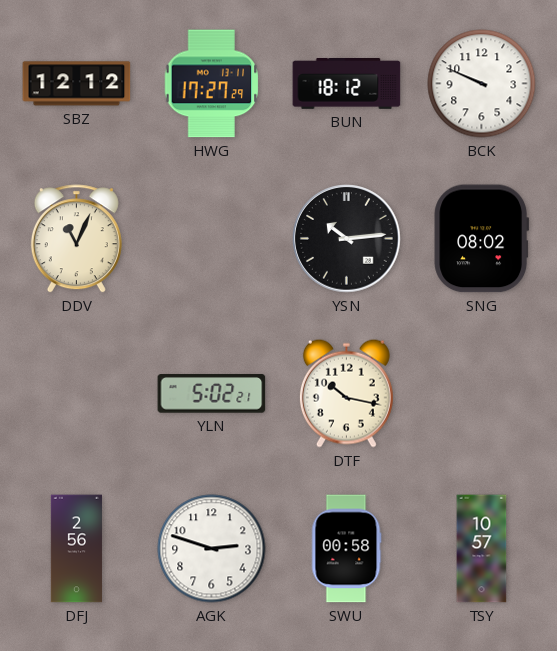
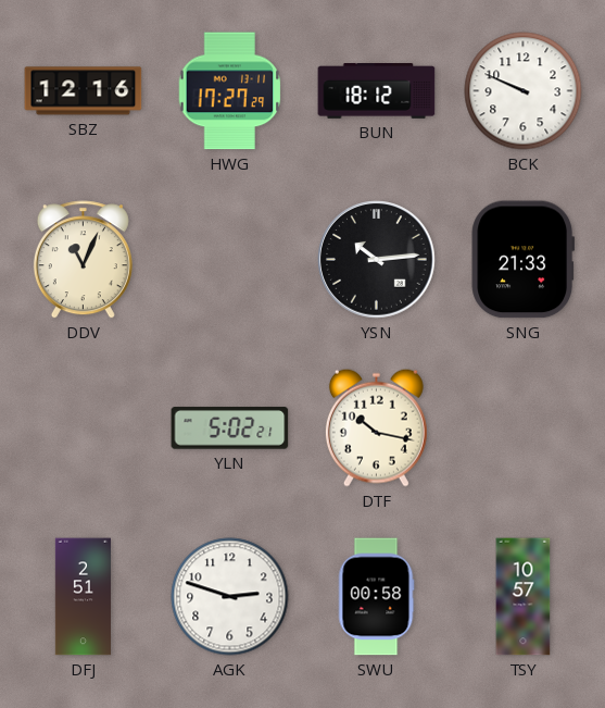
SBZ: 12:12 -> 12:16 (84, 91)
SNG: 08:02 -> 21:33 (524, 260)
DFJ: 2:56 -> 2:51 (83, 597)
